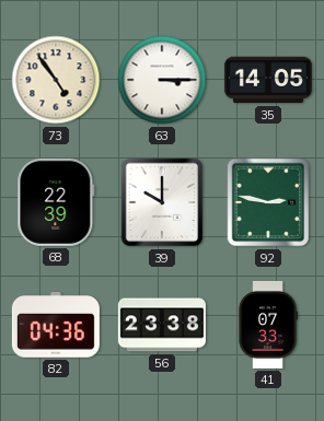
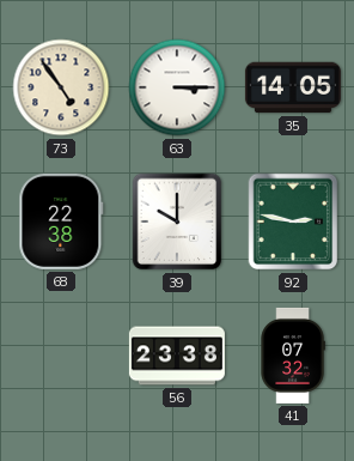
68: 22:39 -> 22:38 (61, 222)
82: 04:36 -> none (56, 326)
41: 07:33 -> 07:32 (293, 356)
